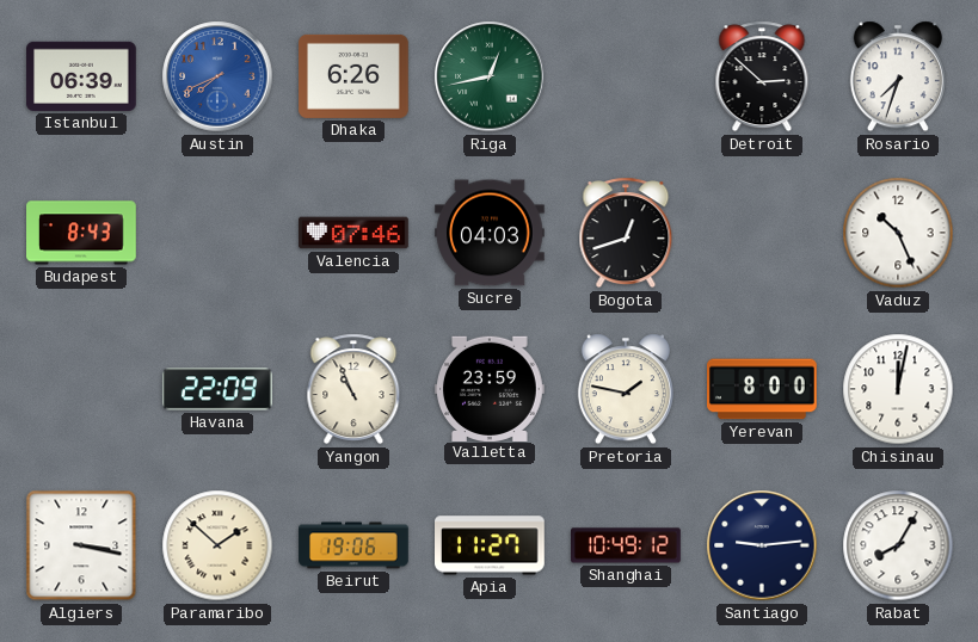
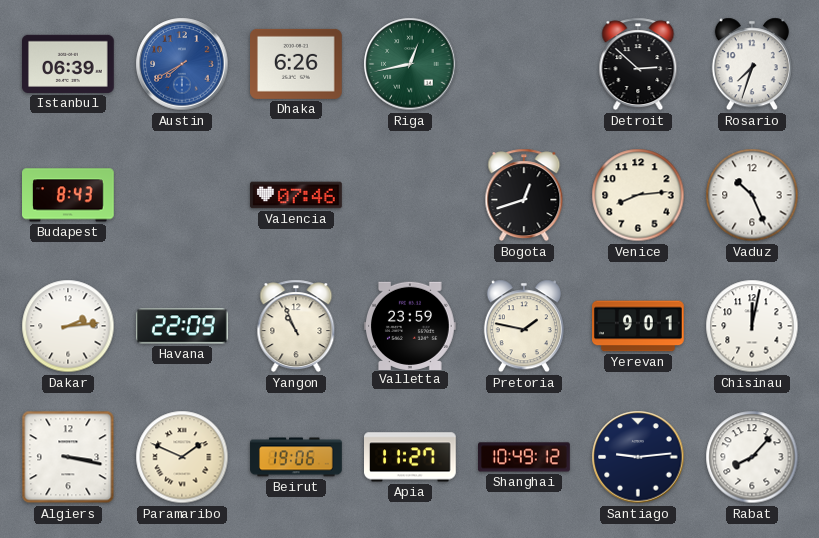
Austin: 7:41 -> 7:40 (182, 64)
Sucre: 04:03 -> none (491, 233)
Venice: none -> 8:14 (638, 195)
Dakar: none -> 2:14 (68, 326)
Yerevan: 8:00 -> 9:01 (639, 326)
Paramaribo: 1:52 -> 1:49 (182, 457)
Rabat: 8:05 -> 8:07 (752, 457)
